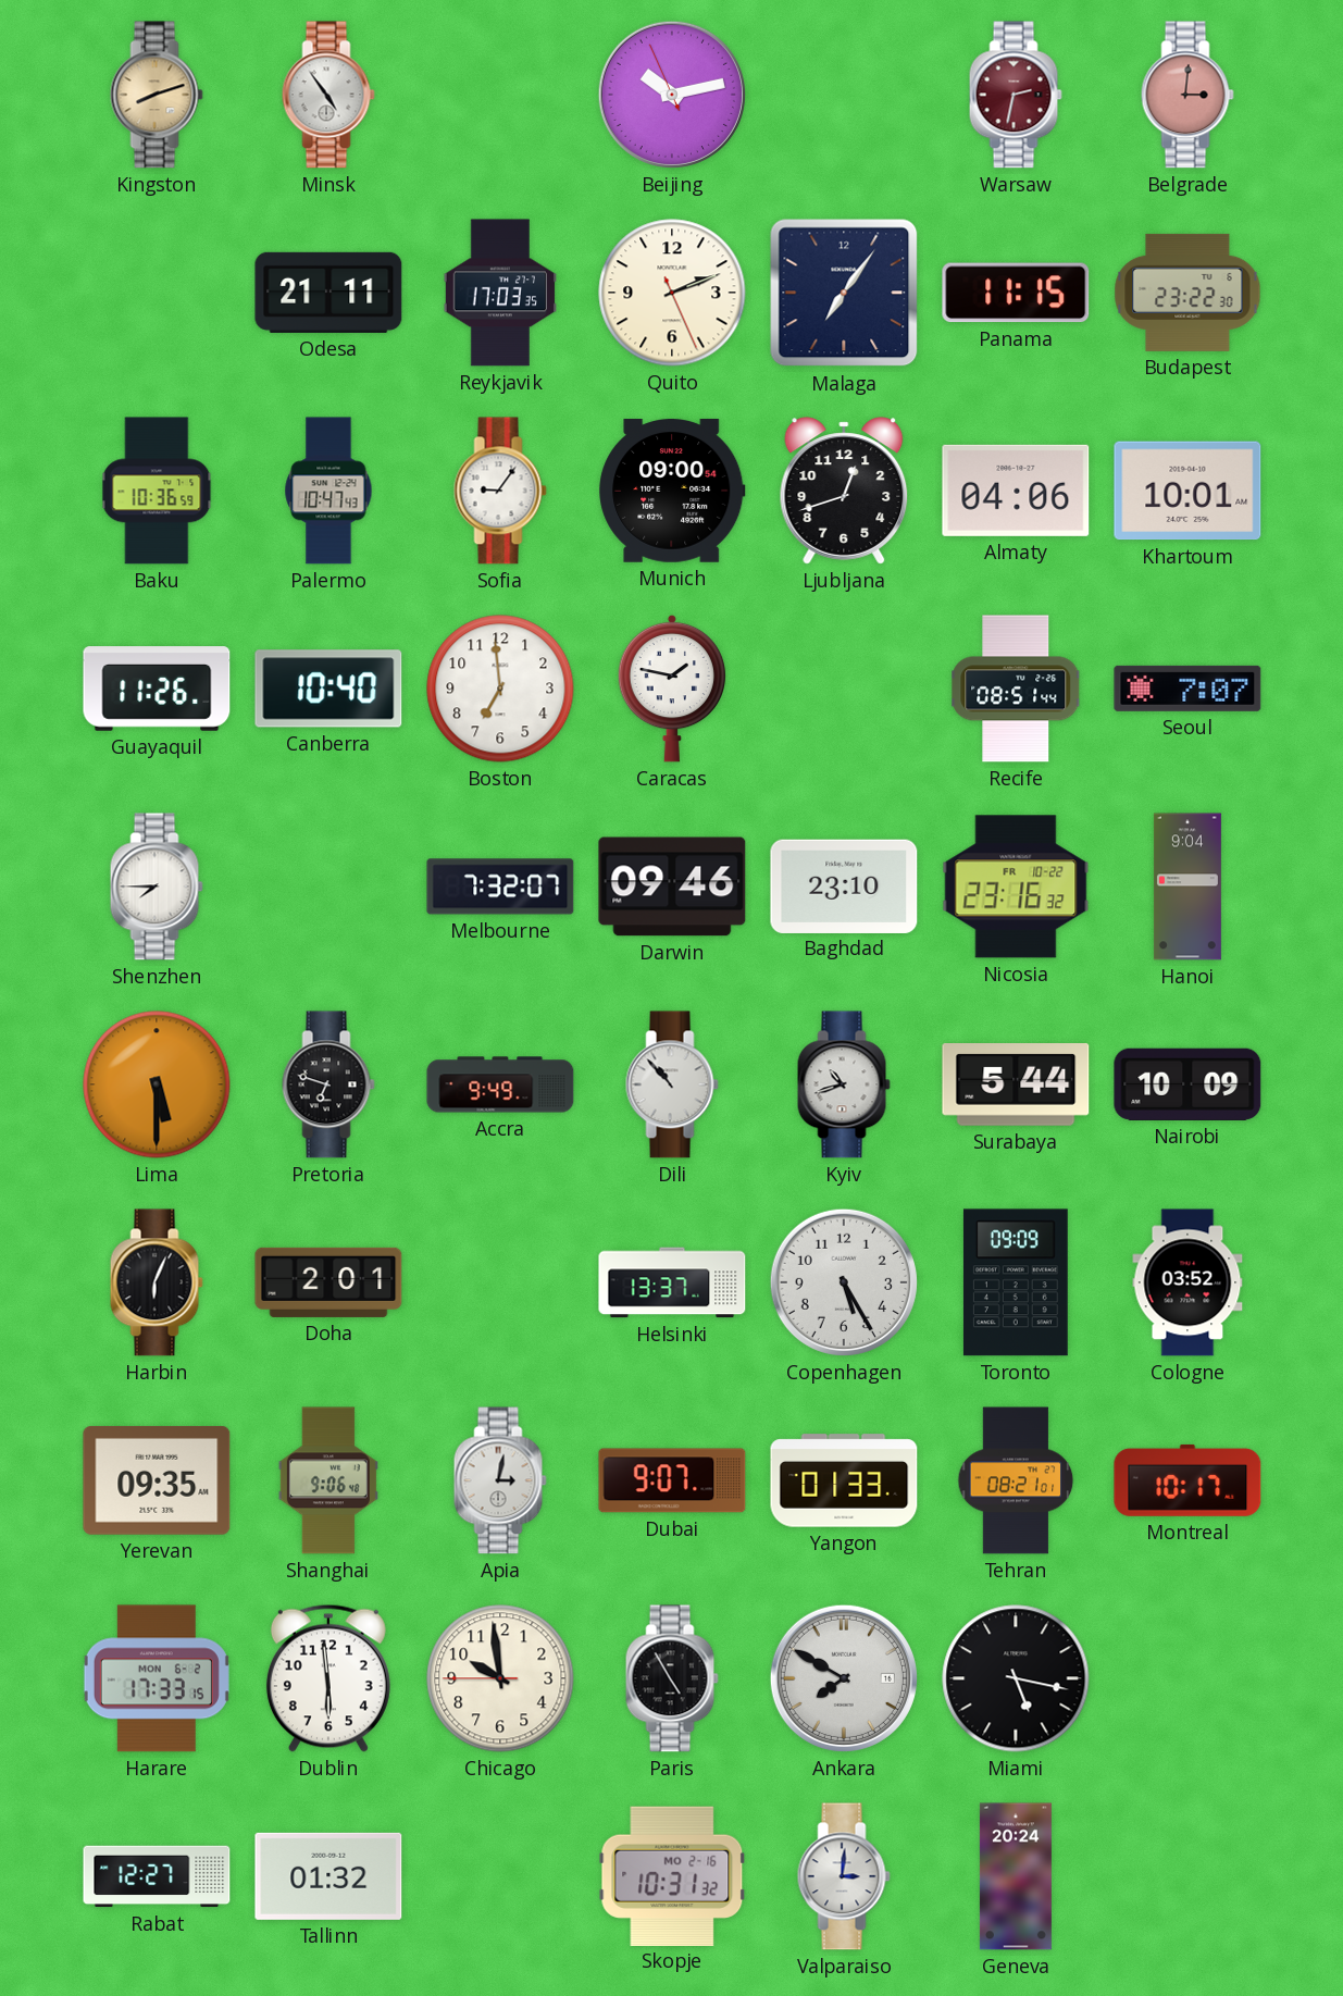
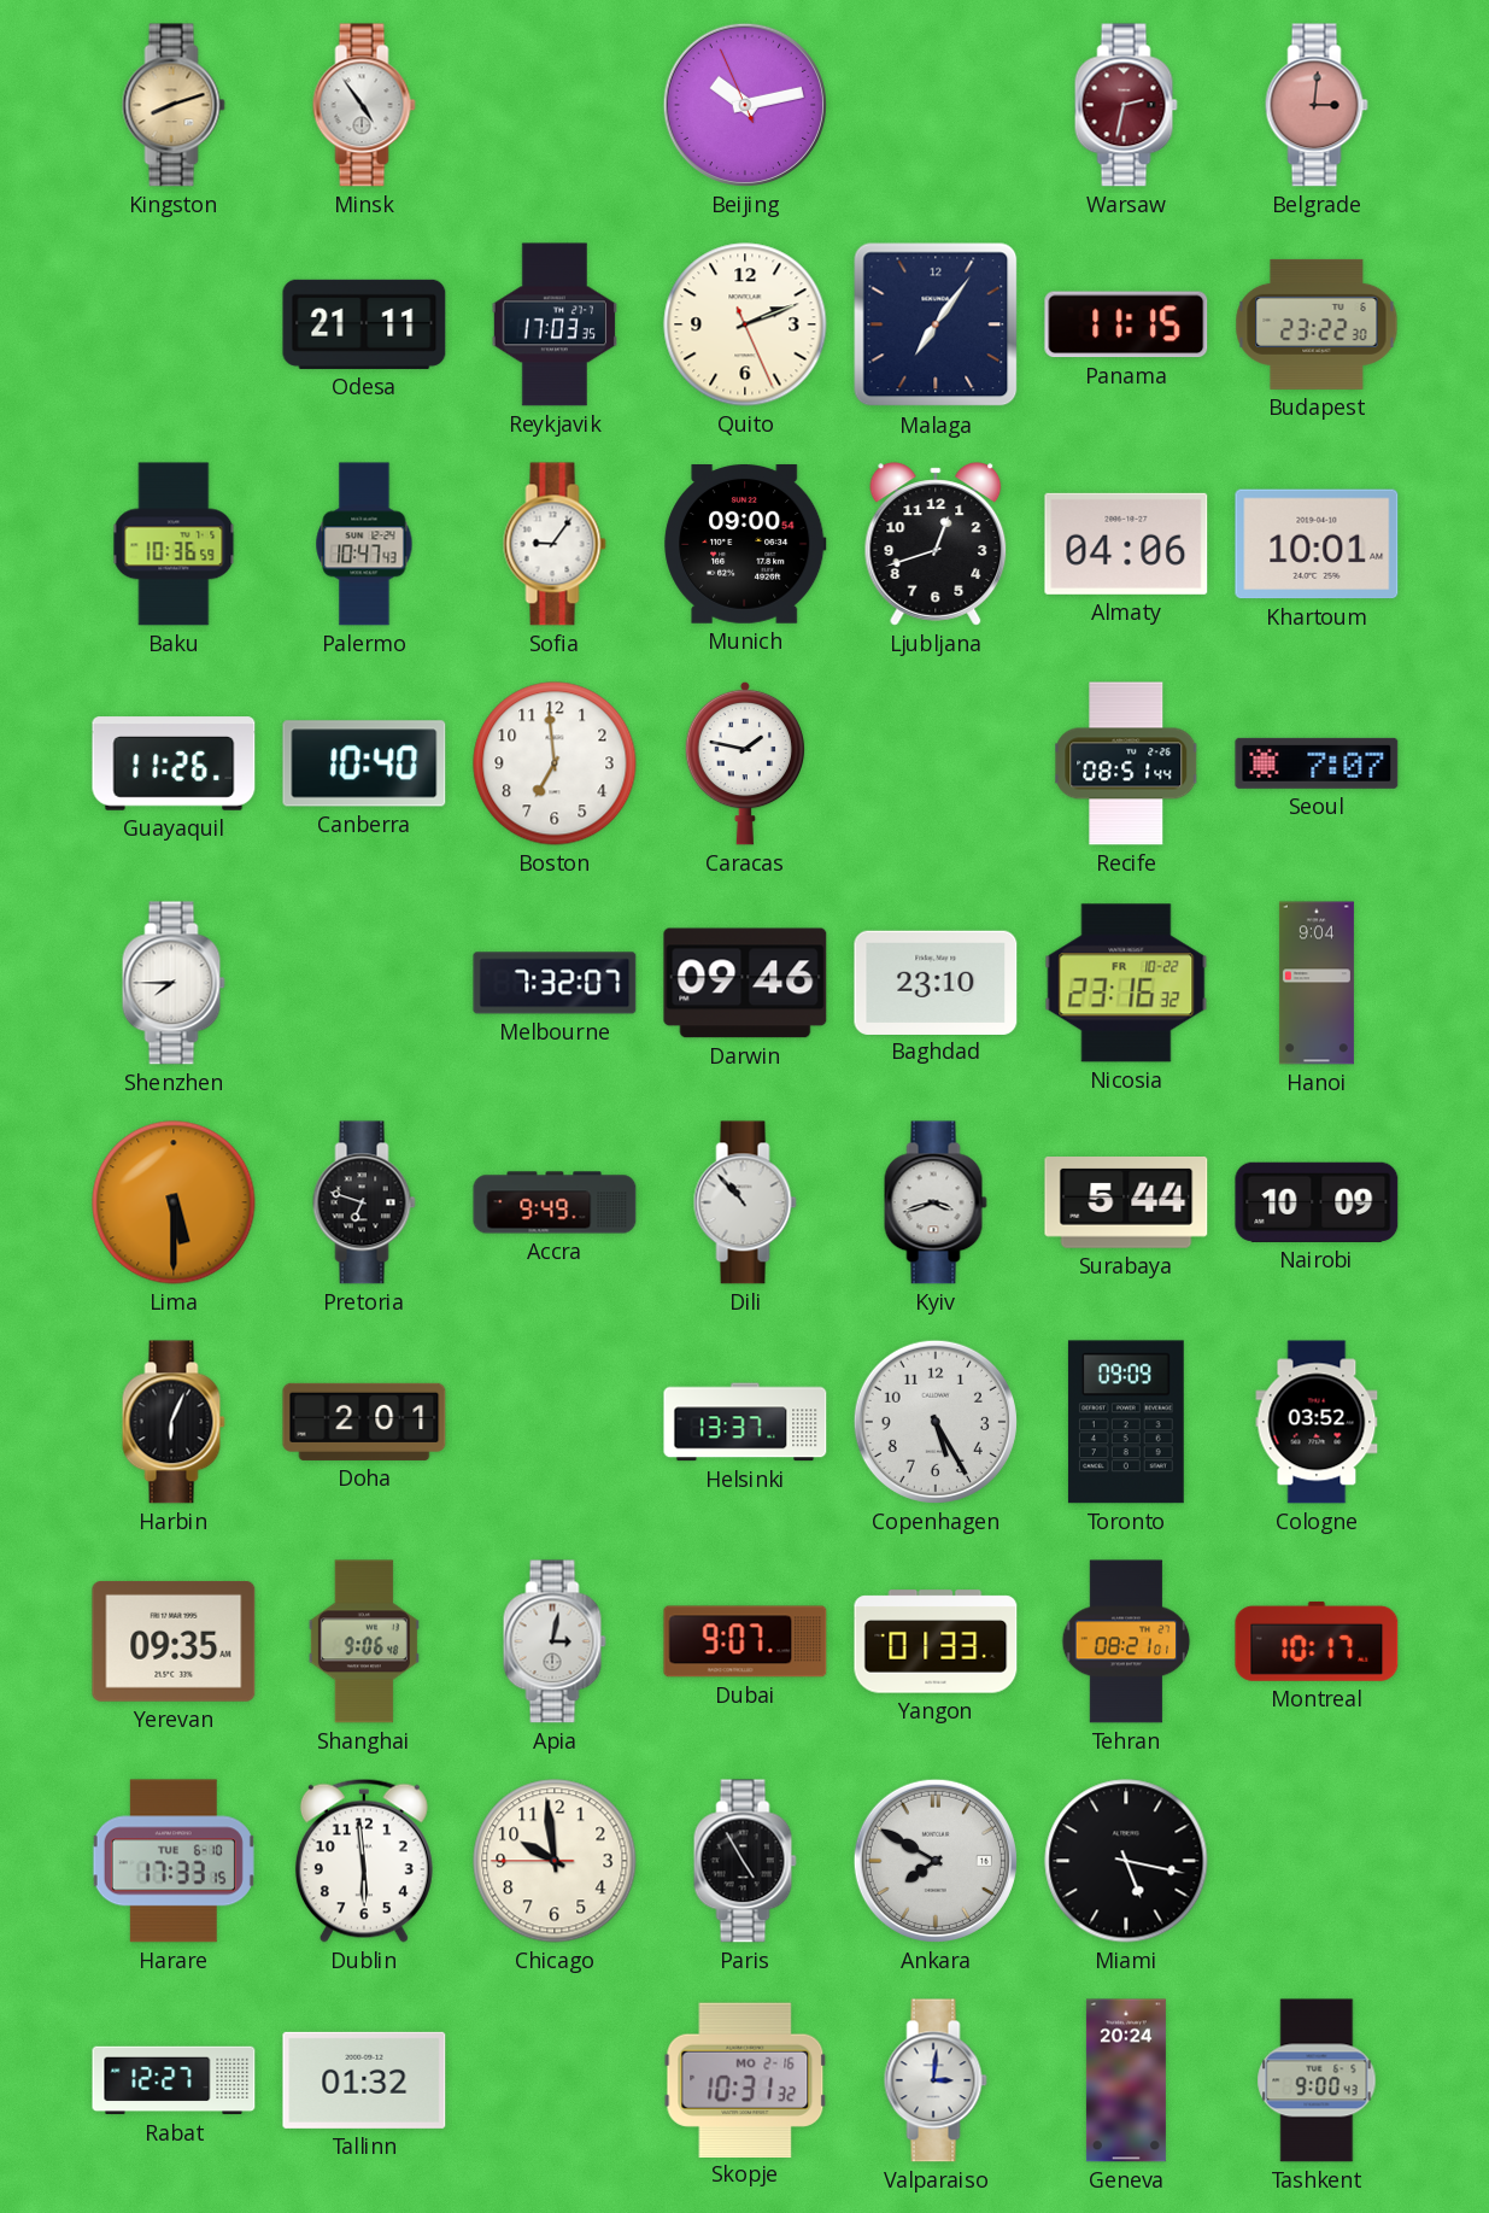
Kyiv: 10:42 -> 3:42 (936, 1202)
Harare date: MON 6-2 -> TUE 6-10 (174, 1861)
Tashkent: none -> 9:00 (1317, 2080)
